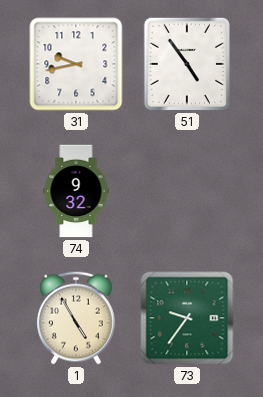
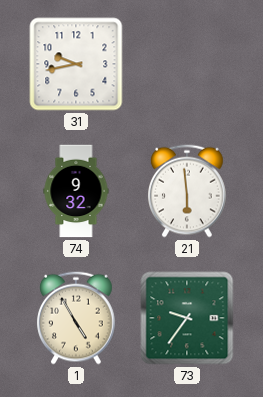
51: 4:54 -> none (187, 64)
21: none -> 5:59 (188, 191)
